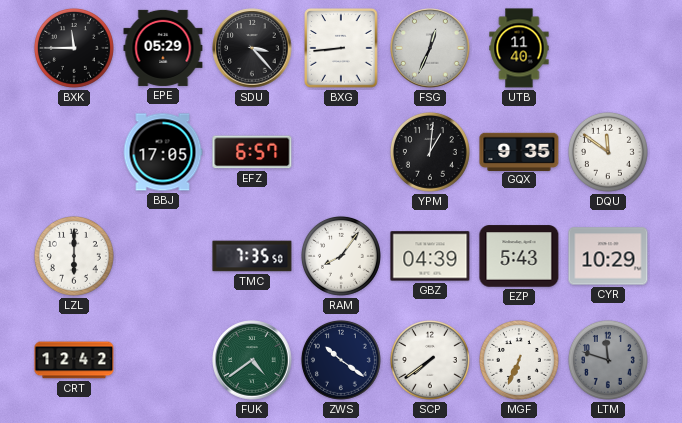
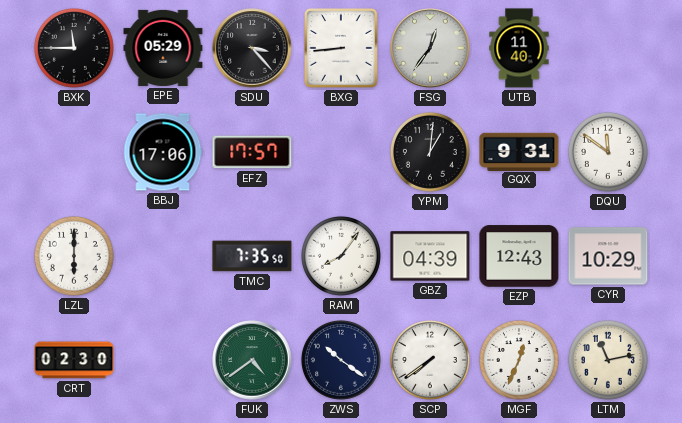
FSG: 12:34 -> 12:36 (430, 48)
BBJ: 17:05 -> 17:06 (163, 152)
EFZ: 6:57 -> 17:57 (252, 152)
GQX: 9:35 -> 9:31 (519, 151)
EZP: 5:43 -> 12:43 (519, 256)
CRT: 12:42 -> 02:30 (74, 360)
MGF: 6:34 -> 12:34 (519, 360)
LTM: 11:48 -> 11:13 (608, 360)
LTM dial: grey -> cream (608, 360)
